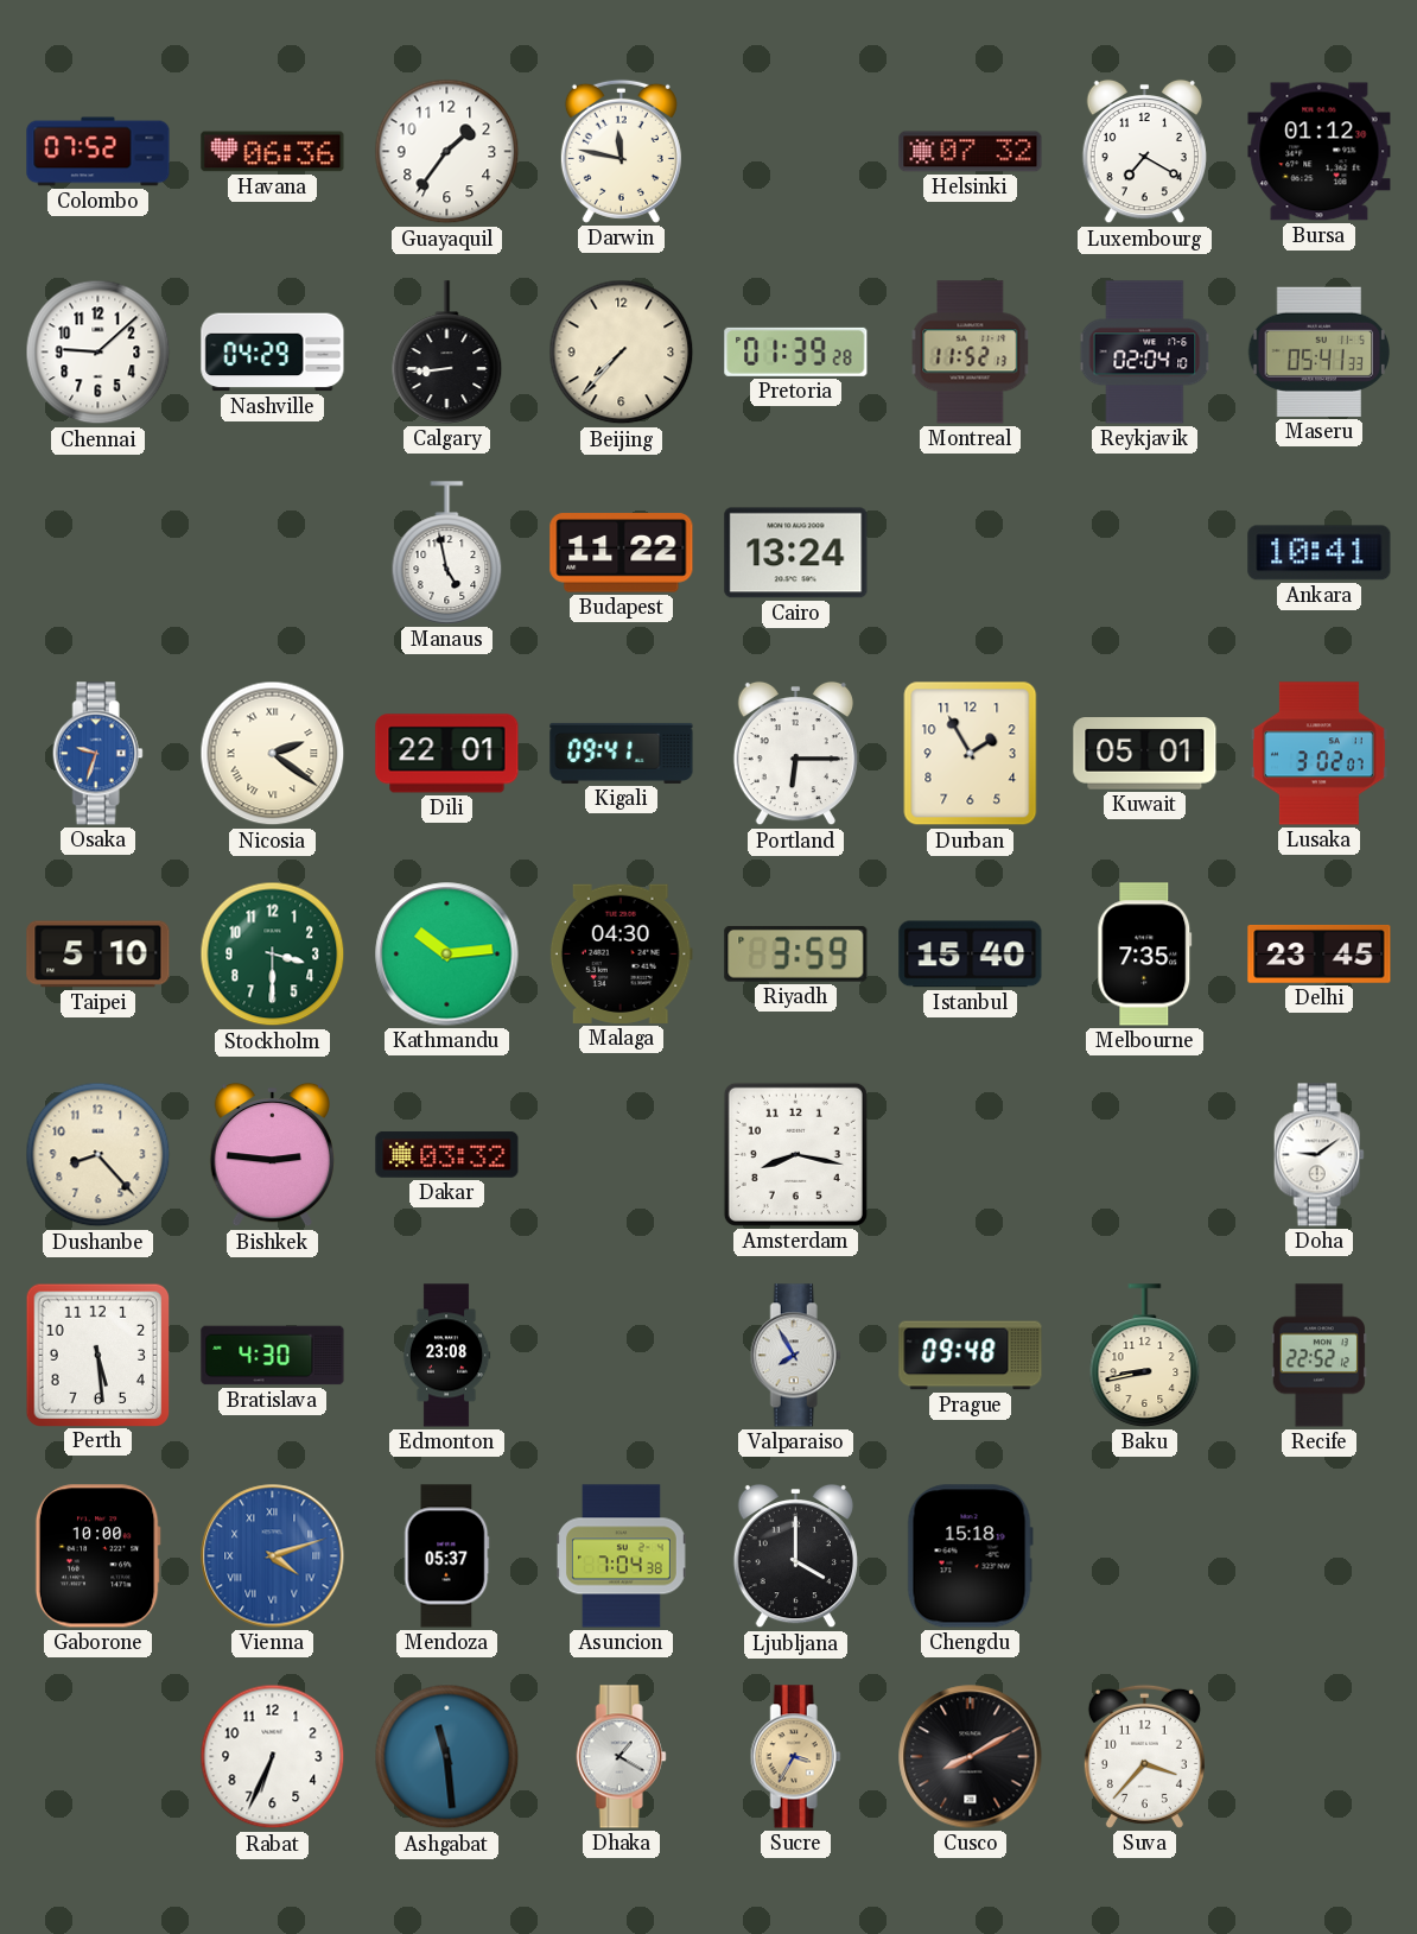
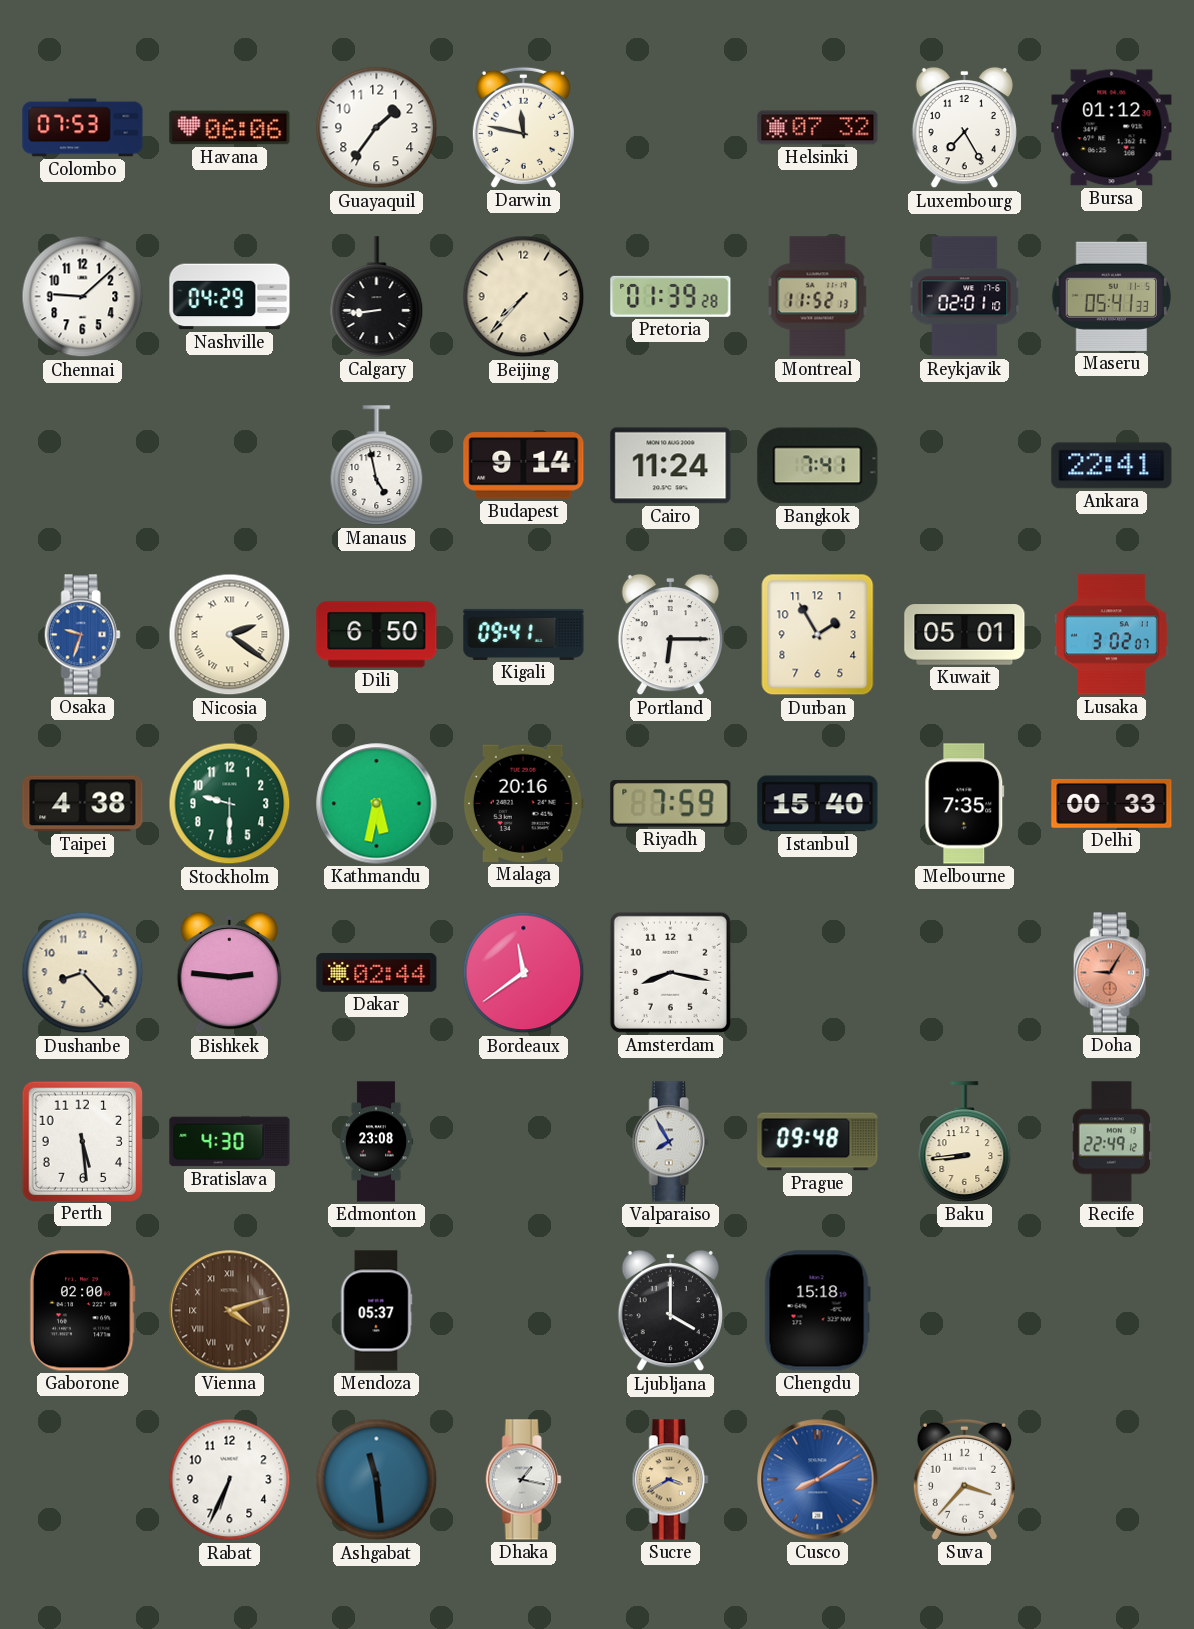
Colombo: 07:52 -> 07:53 (83, 128)
Havana: 06:36 -> 06:06 (230, 128)
Luxembourg: 7:20 -> 7:25 (964, 128)
Reykjavik: 02:04 -> 02:01 (965, 297)
Budapest: 11:22 -> 9:14 (524, 466)
Cairo: 13:24 -> 11:24 (671, 466)
Bangkok: none -> 7:41 (818, 466)
Ankara: 10:41 -> 22:41 (1112, 466)
Dili: 22:01 -> 6:50 (377, 635)
Taipei: 5:10 -> 4:38 (83, 804)
Stockholm: 3:30 -> 9:30 (230, 804)
Kathmandu: 10:14 -> 5:32 (377, 804)
Malaga: 04:30 -> 20:16 (523, 803)
Riyadh: 3:59 -> 7:59 (671, 803)
Delhi: 23:45 -> 00:33 (1112, 803)
Dakar: 03:32 -> 02:44 (377, 973)
Bordeaux: none -> 11:39 (524, 973)
Doha: 9:09 -> 9:05 (1111, 973)
Doha dial: white -> salmon (1111, 973)
Baku: 8:43 -> 8:44 (965, 1142)
Recife: 22:52 -> 22:49 (1111, 1142)
Gaborone: 10:00 -> 02:00 (82, 1311)
Vienna dial: blue -> brown (230, 1311)
Asuncion: 7:04 -> none (622, 1556)
Dhaka: 1:20 -> 1:17 (523, 1480)
Sucre: 3:35 -> 3:40 (670, 1480)
Cusco dial: black -> blue (818, 1480)
